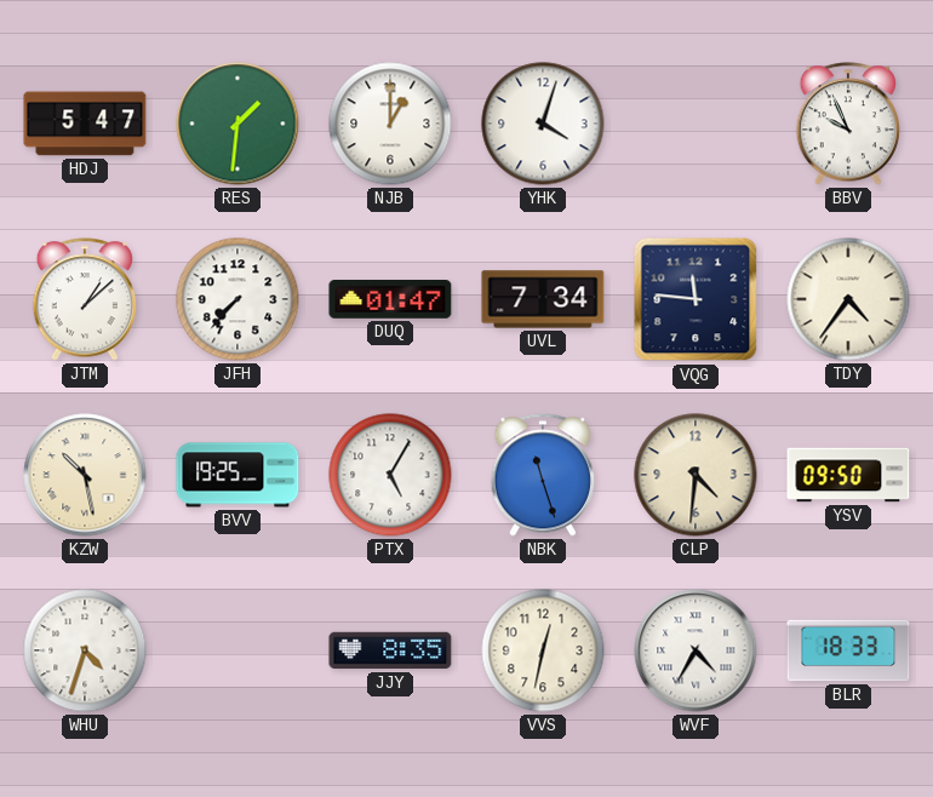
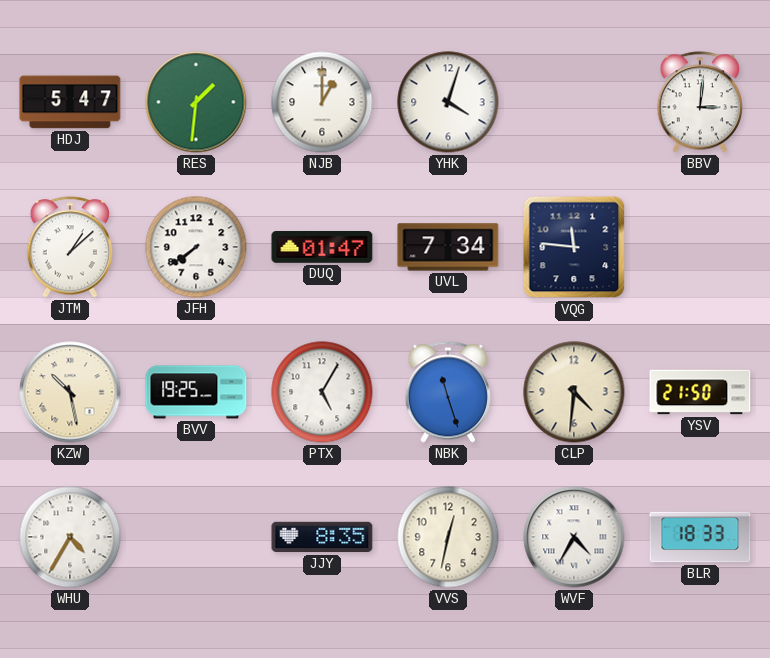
BBV: 9:56 -> 3:01 (699, 102)
JFH: 7:37 -> 7:39 (196, 247)
TDY: 4:36 -> none (848, 299)
YSV: 09:50 -> 21:50 (700, 392)
WHU: 4:33 -> 4:35 (70, 537)
